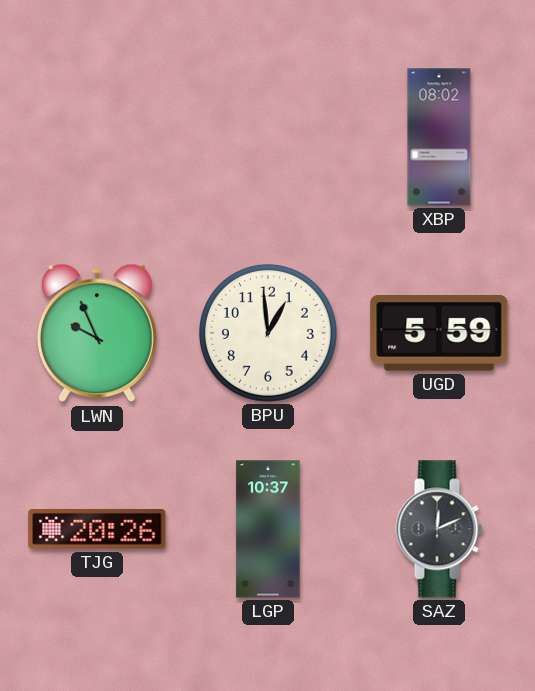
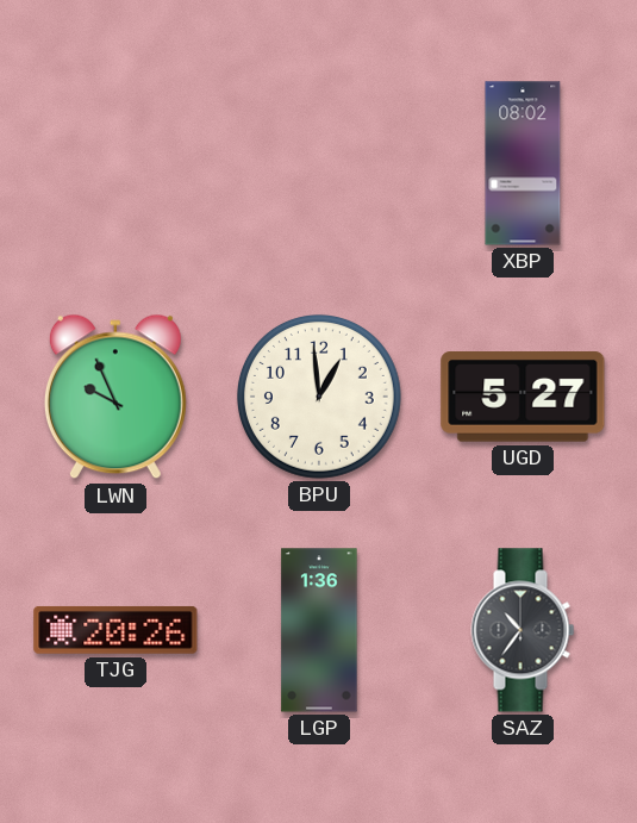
UGD: 5:59 -> 5:27 (523, 398)
LGP: 10:37 -> 1:36 (319, 630)
SAZ: 12:11 -> 10:36 (523, 630)
